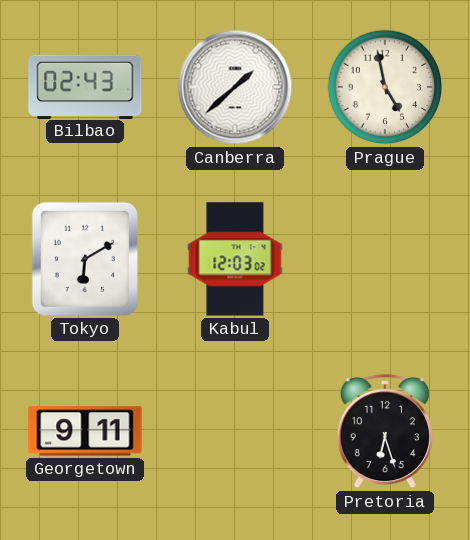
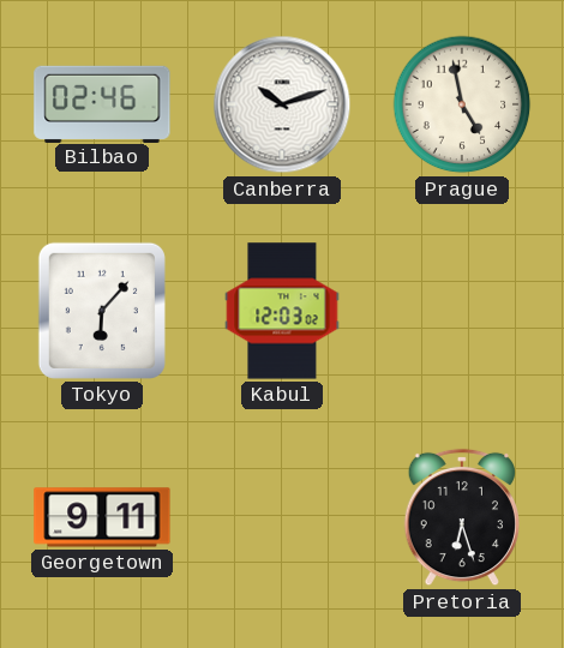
Bilbao: 02:43 -> 02:46 (102, 103)
Canberra: 1:38 -> 10:12 (282, 104)
Tokyo: 6:10 -> 6:07 (102, 311)
